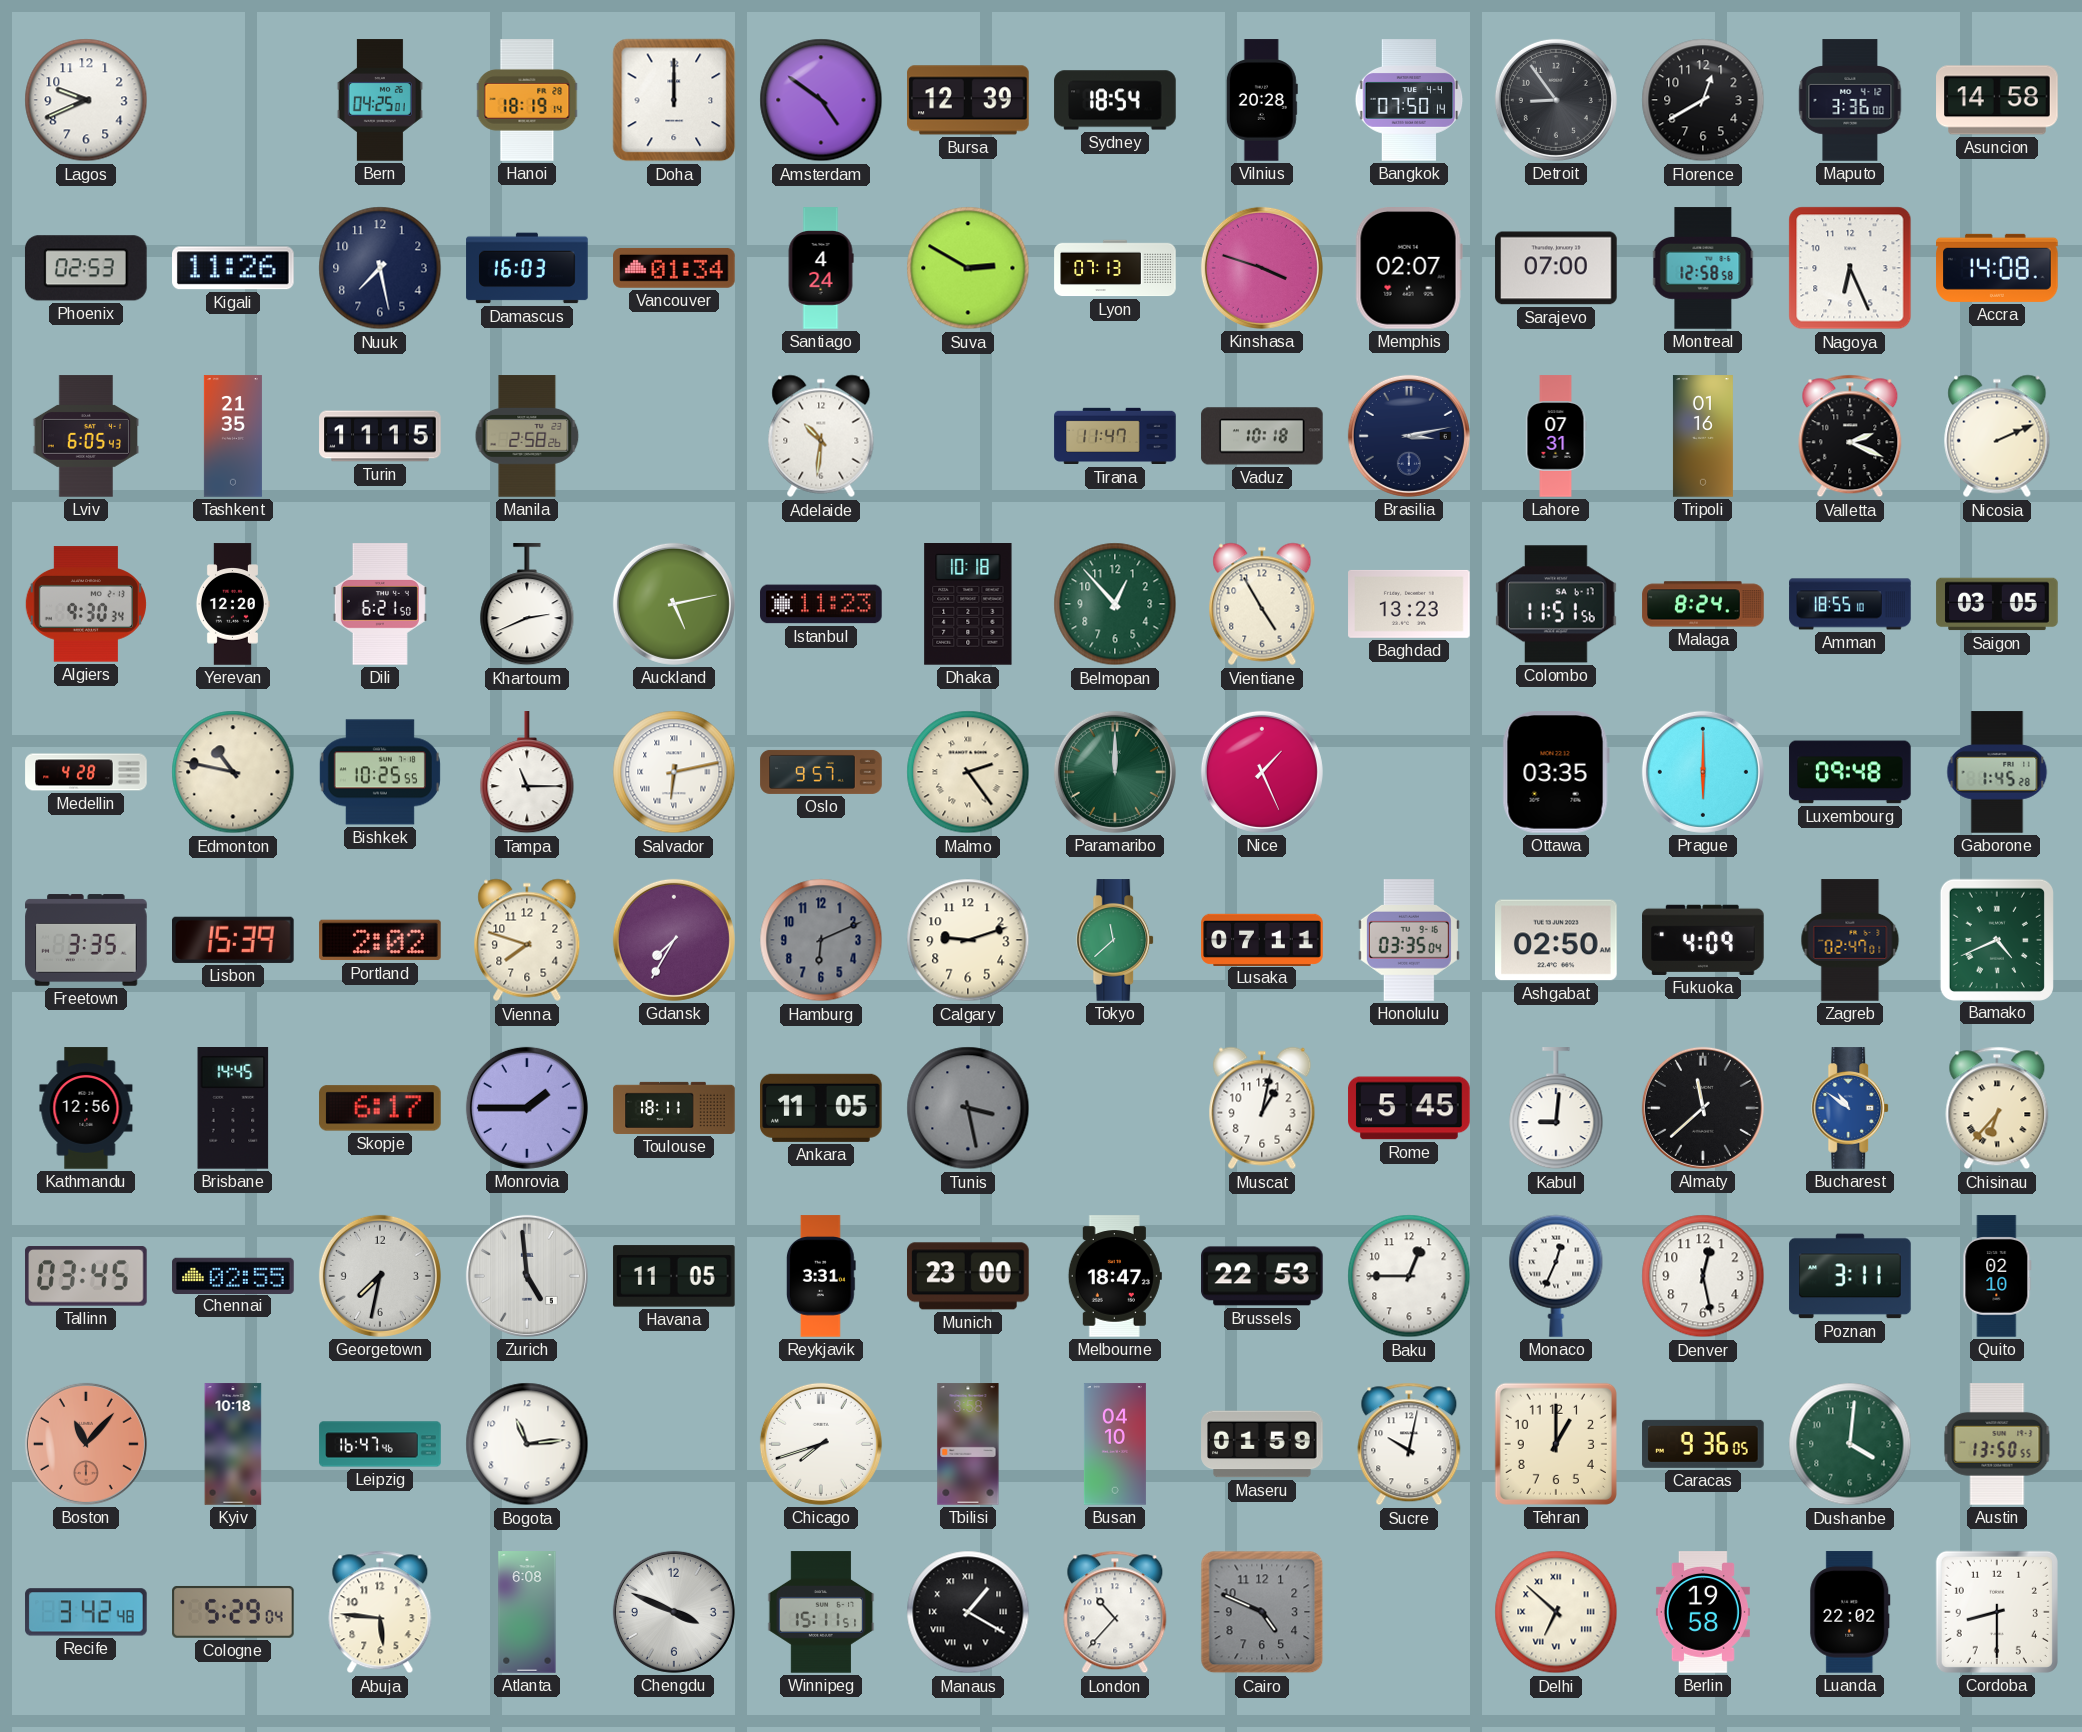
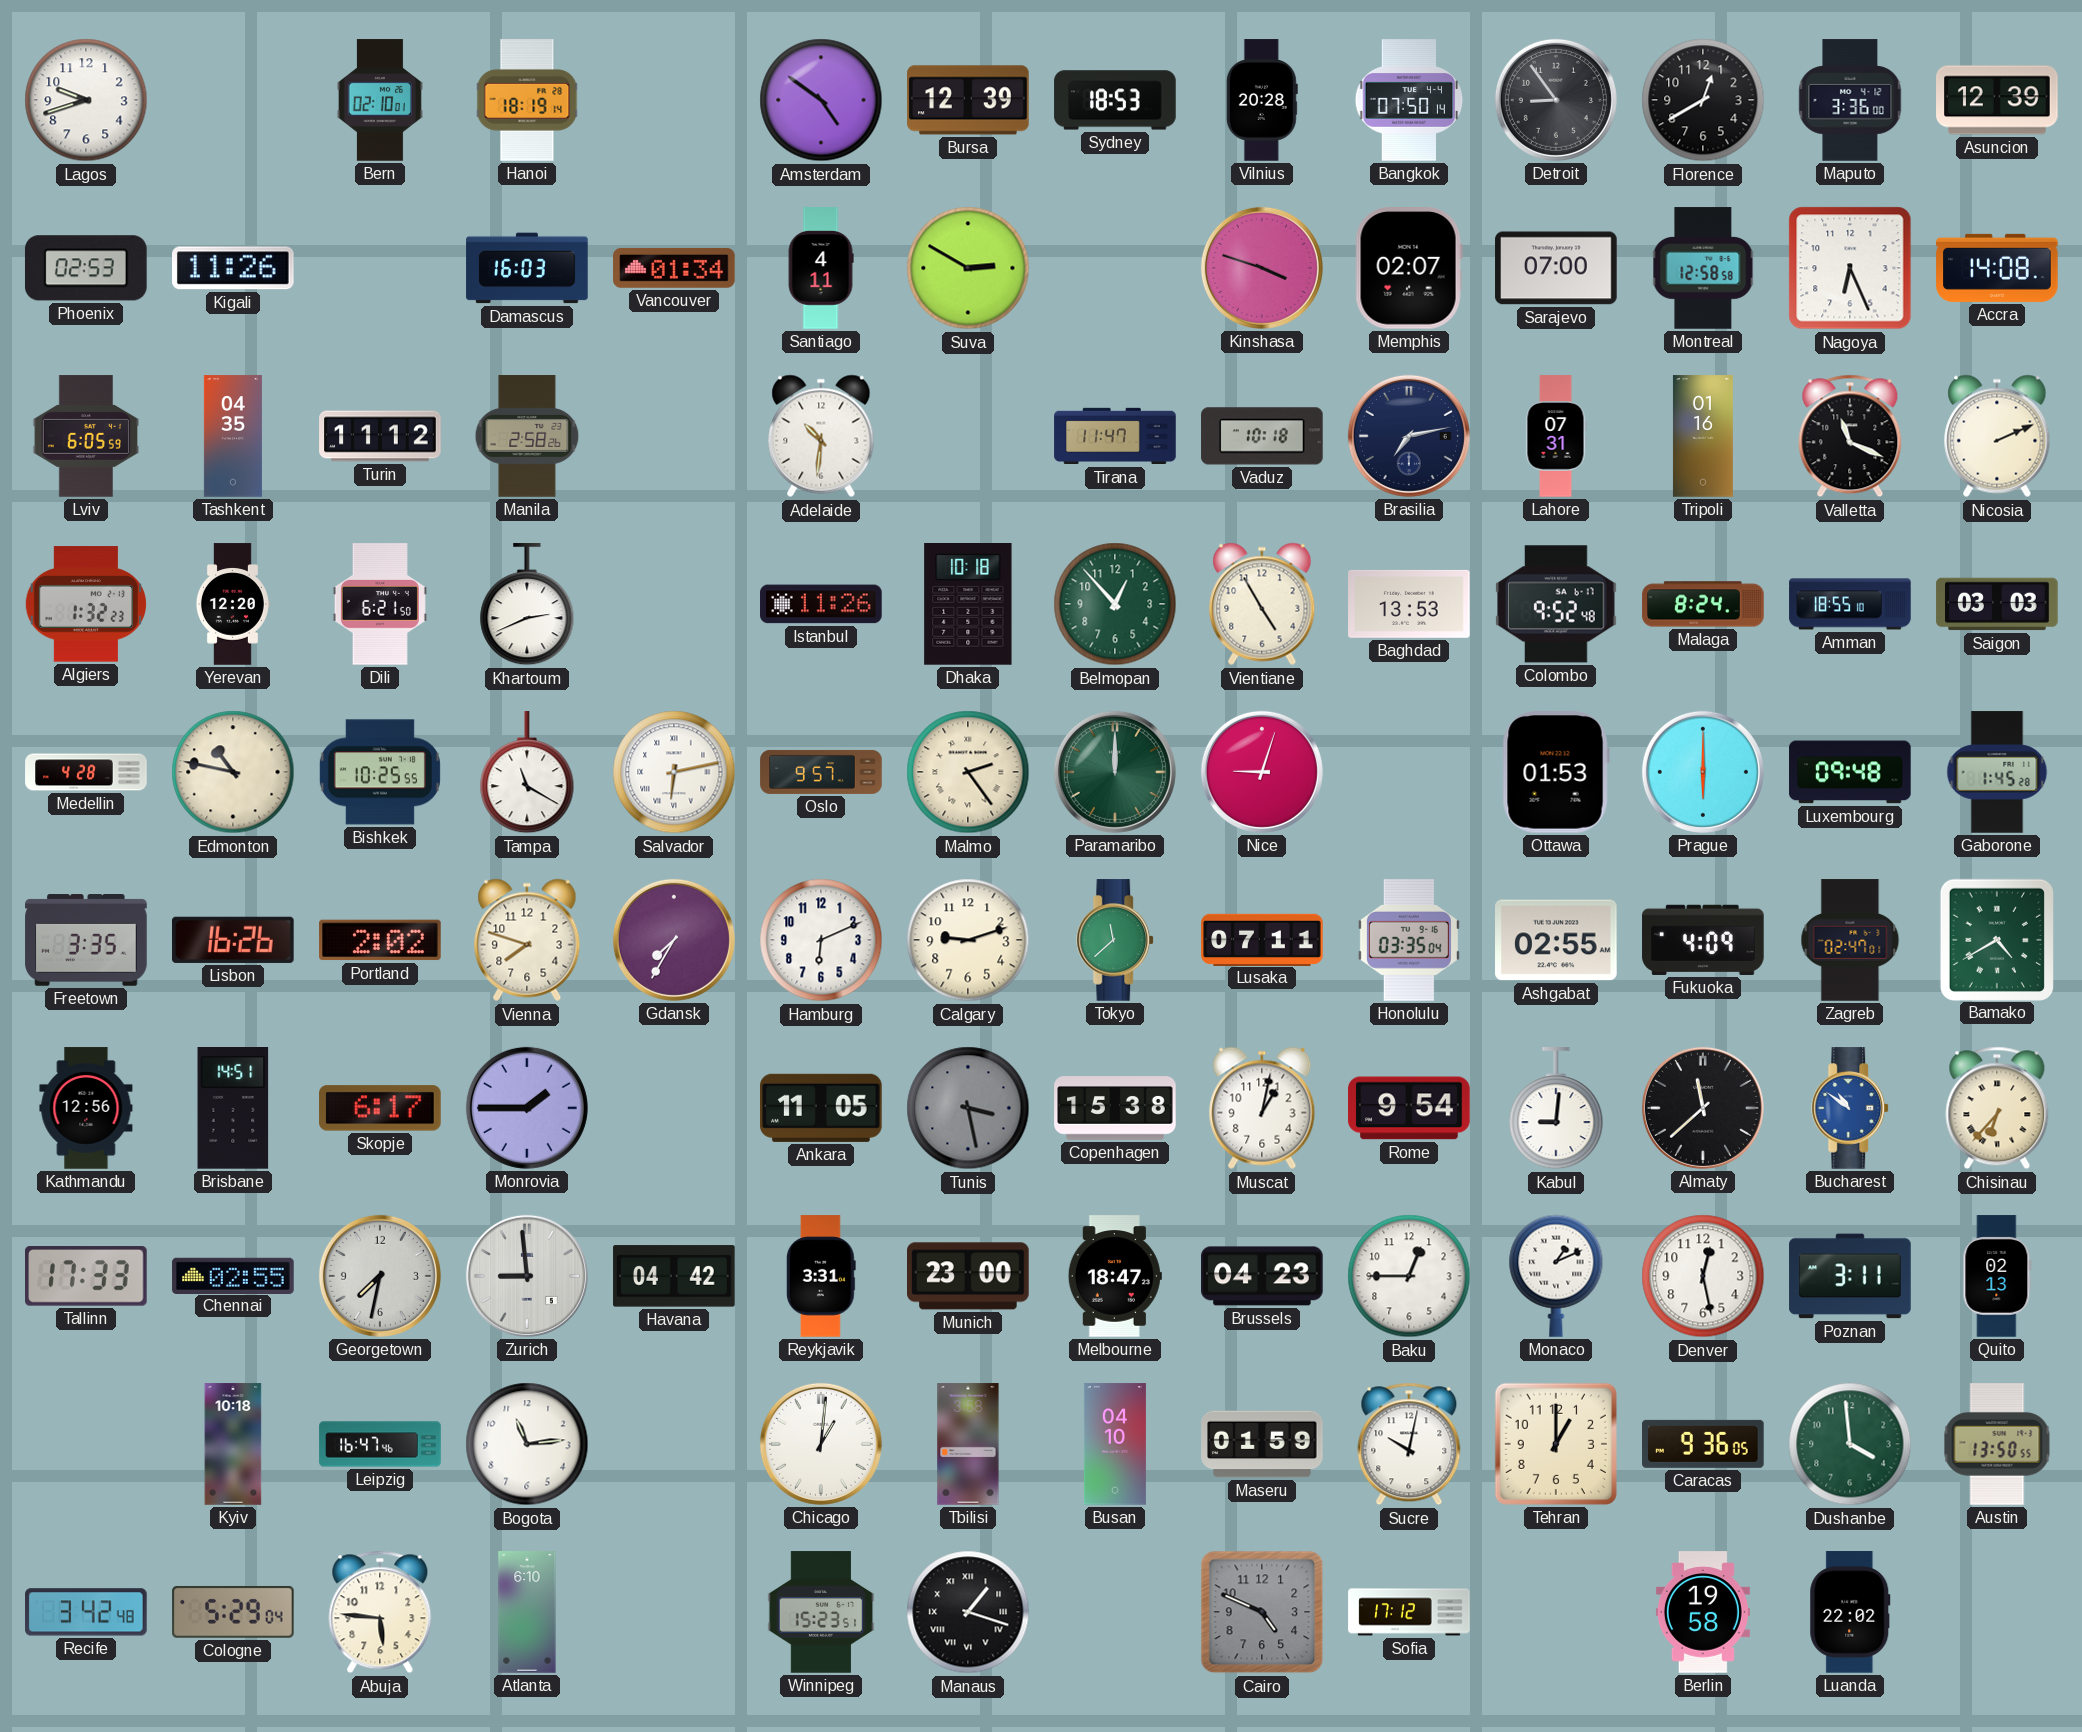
Lagos: 9:41 -> 9:42 (86, 100)
Bern: 04:25 -> 02:10 (380, 100)
Doha: 12:00 -> none (674, 100)
Sydney: 18:54 -> 18:53 (1115, 100)
Asuncion: 14:58 -> 12:39 (1997, 100)
Nuuk: 7:28 -> none (380, 268)
Santiago: 4:24 -> 4:11 (821, 268)
Lyon: 07:13 -> none (1115, 268)
Lviv: 6:05:43 -> 6:05:59 (85, 436)
Tashkent: 21:35 -> 04:35 (233, 436)
Turin: 11:15 -> 11:12 (380, 436)
Brasilia: 3:13 -> 7:13 (1409, 436)
Valletta: 2:19 -> 11:19 (1850, 436)
Algiers: 9:30 -> 1:32 (86, 604)
Auckland: 5:13 -> none (674, 604)
Istanbul: 11:23 -> 11:26 (821, 604)
Baghdad: 13:23 -> 13:53 (1409, 604)
Colombo: 11:51 -> 9:52 (1556, 604)
Saigon: 03:05 -> 03:03 (1997, 604)
Tampa: 11:15 -> 11:20 (527, 773)
Nice: 1:26 -> 9:03 (1262, 772)
Ottawa: 03:35 -> 01:53 (1556, 773)
Lisbon: 15:39 -> 16:26 (234, 940)
Hamburg dial: grey -> white (821, 940)
Ashgabat: 02:50 -> 02:55 (1556, 940)
Bamako: 4:41 -> 4:40 (1997, 939)
Brisbane: 14:45 -> 14:51 (233, 1109)
Toulouse: 18:11 -> none (674, 1108)
Copenhagen: none -> 15:38 (1115, 1108)
Rome: 5:45 -> 9:54 (1409, 1108)
Tallinn: 03:45 -> 17:33 (86, 1276)
Zurich: 4:59 -> 8:59 (527, 1276)
Havana: 11:05 -> 04:42 (674, 1276)
Brussels: 22:53 -> 04:23 (1262, 1276)
Monaco: 12:34 -> 1:11 (1556, 1276)
Quito: 02:10 -> 02:13 (1997, 1276)
Boston: 11:07 -> none (86, 1444)
Chicago: 7:42 -> 1:01 (821, 1444)
Dushanbe: 4:01 -> 3:59 (1850, 1444)
Atlanta: 6:08 -> 6:10 (527, 1612)
Chengdu: 3:49 -> none (674, 1612)
Winnipeg: 15:11 -> 15:23 (821, 1612)
Manaus: 1:20 -> 1:18 (968, 1612)
London: 10:37 -> none (1115, 1612)
Sofia: none -> 17:12 (1409, 1612)
Delhi: 6:52 -> none (1556, 1612)
Cordoba: 8:30 -> none (1997, 1612)
